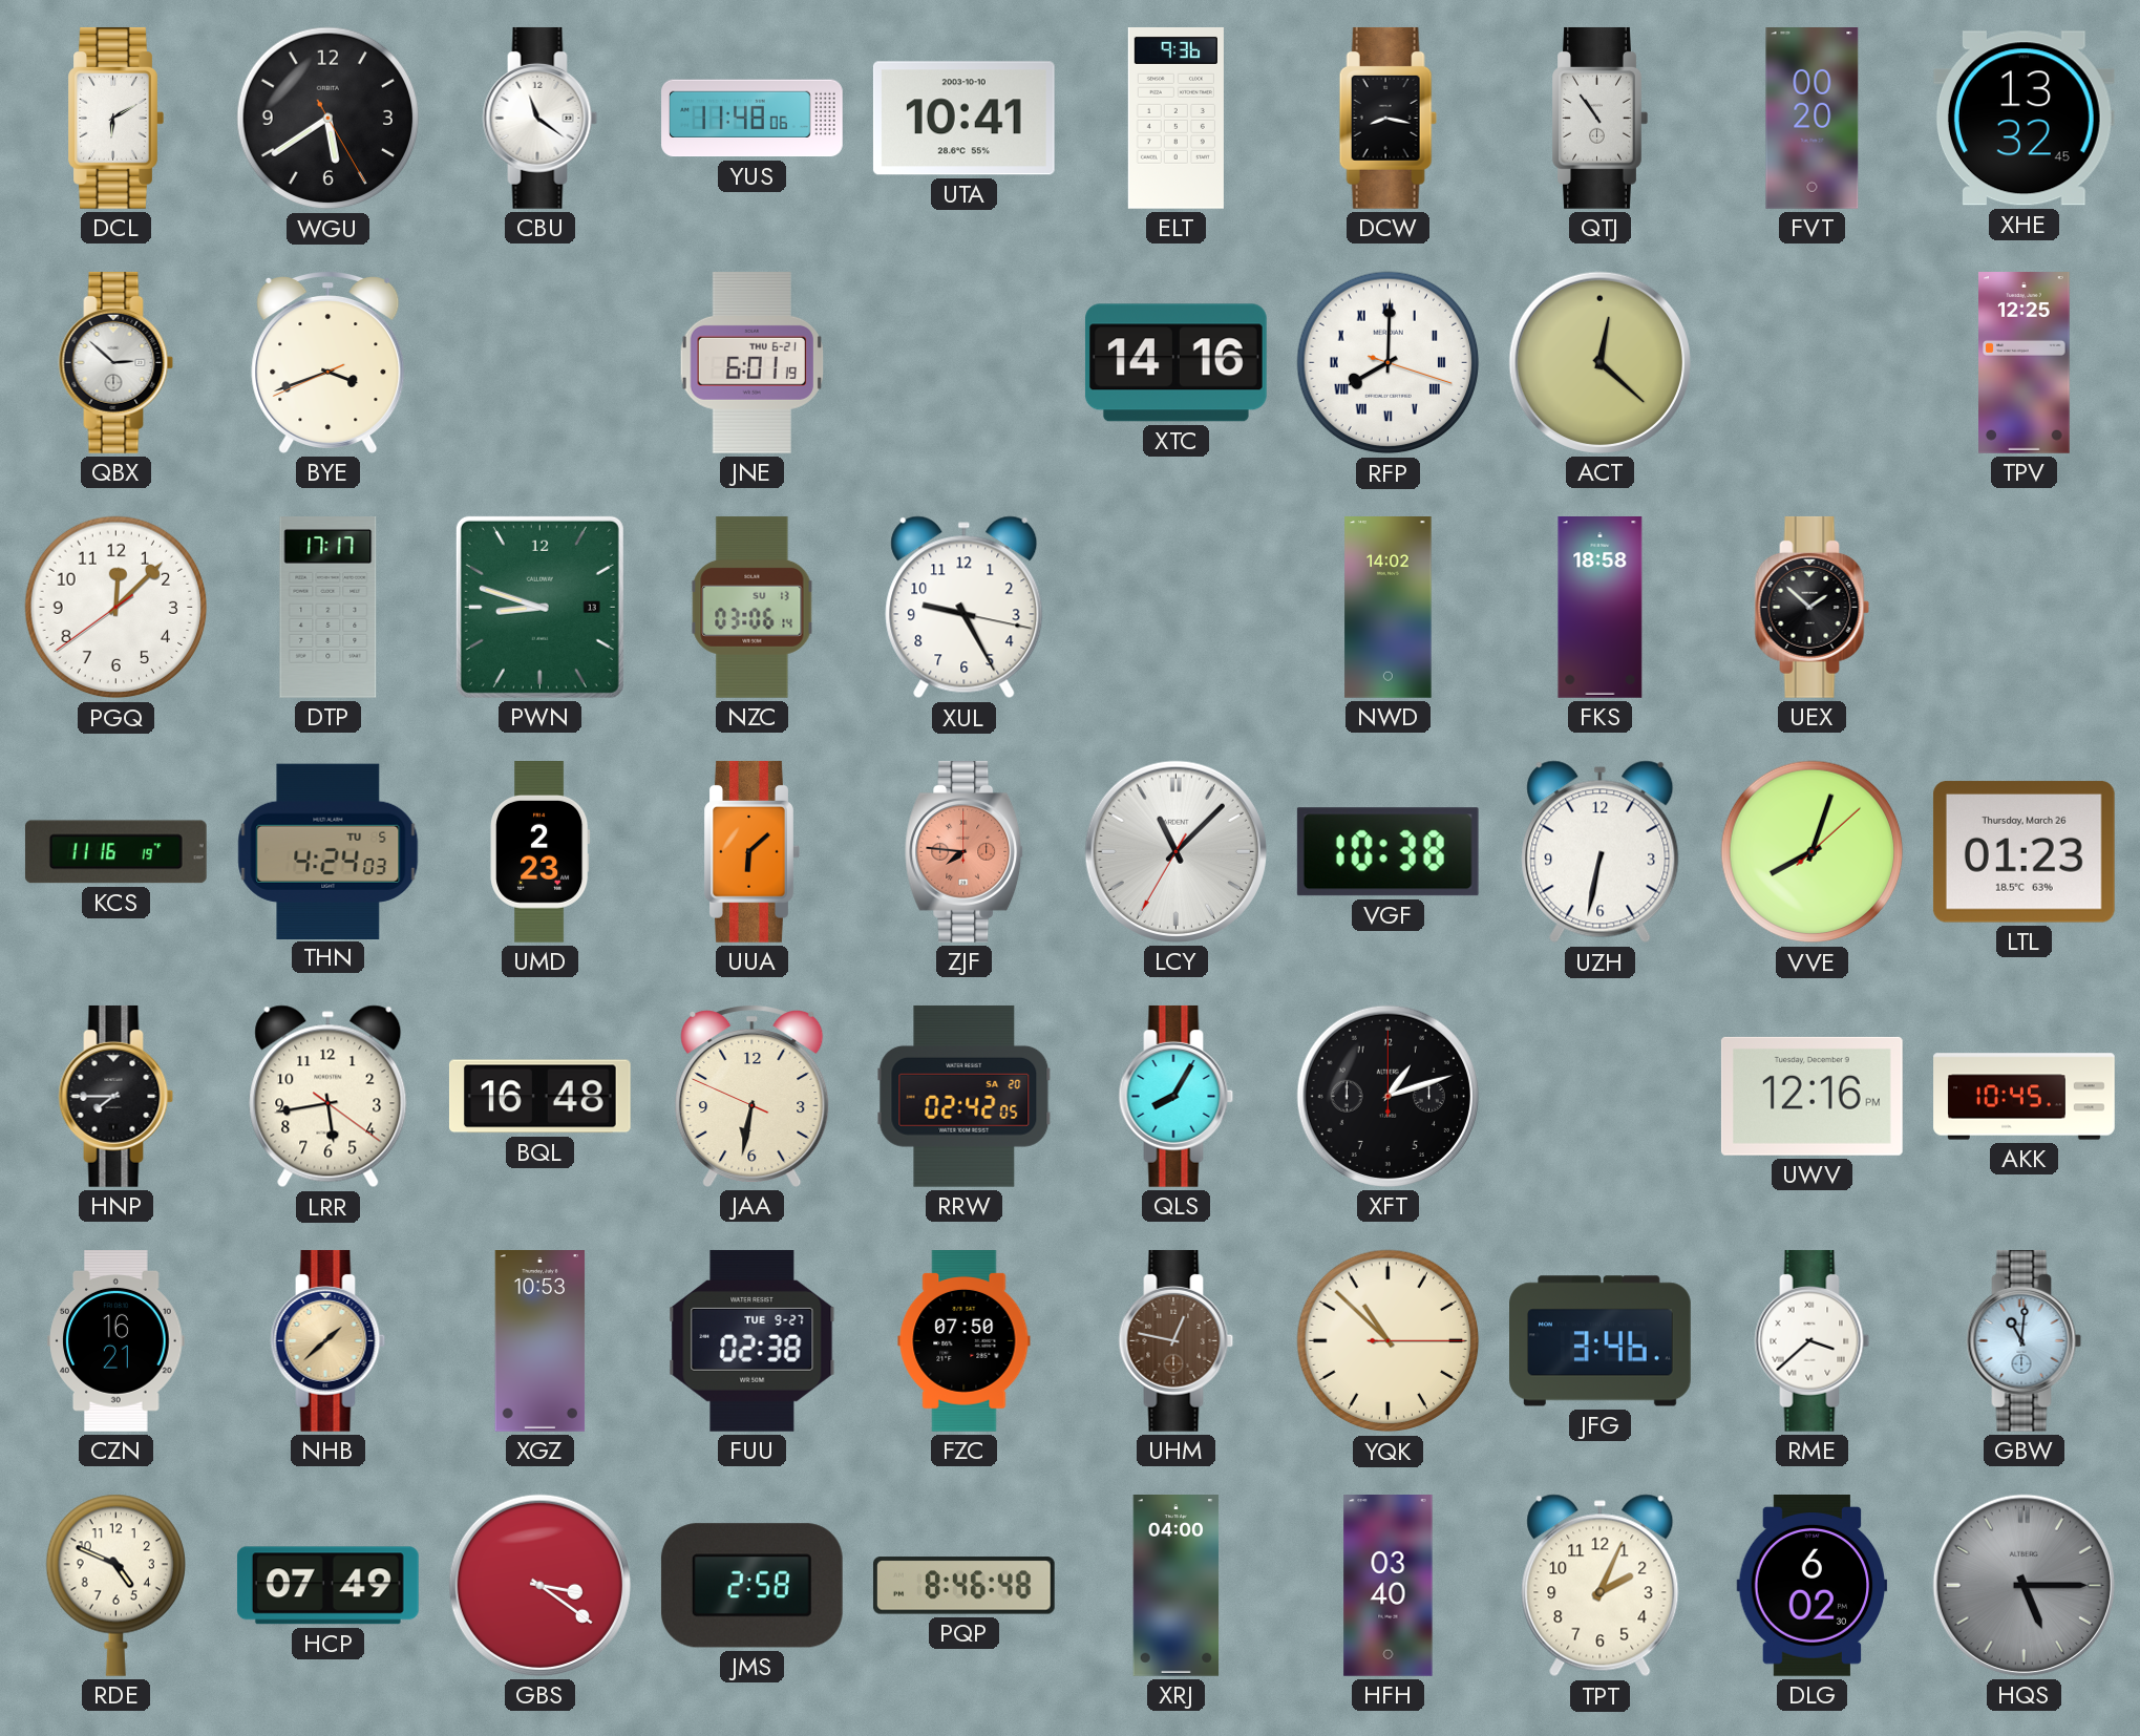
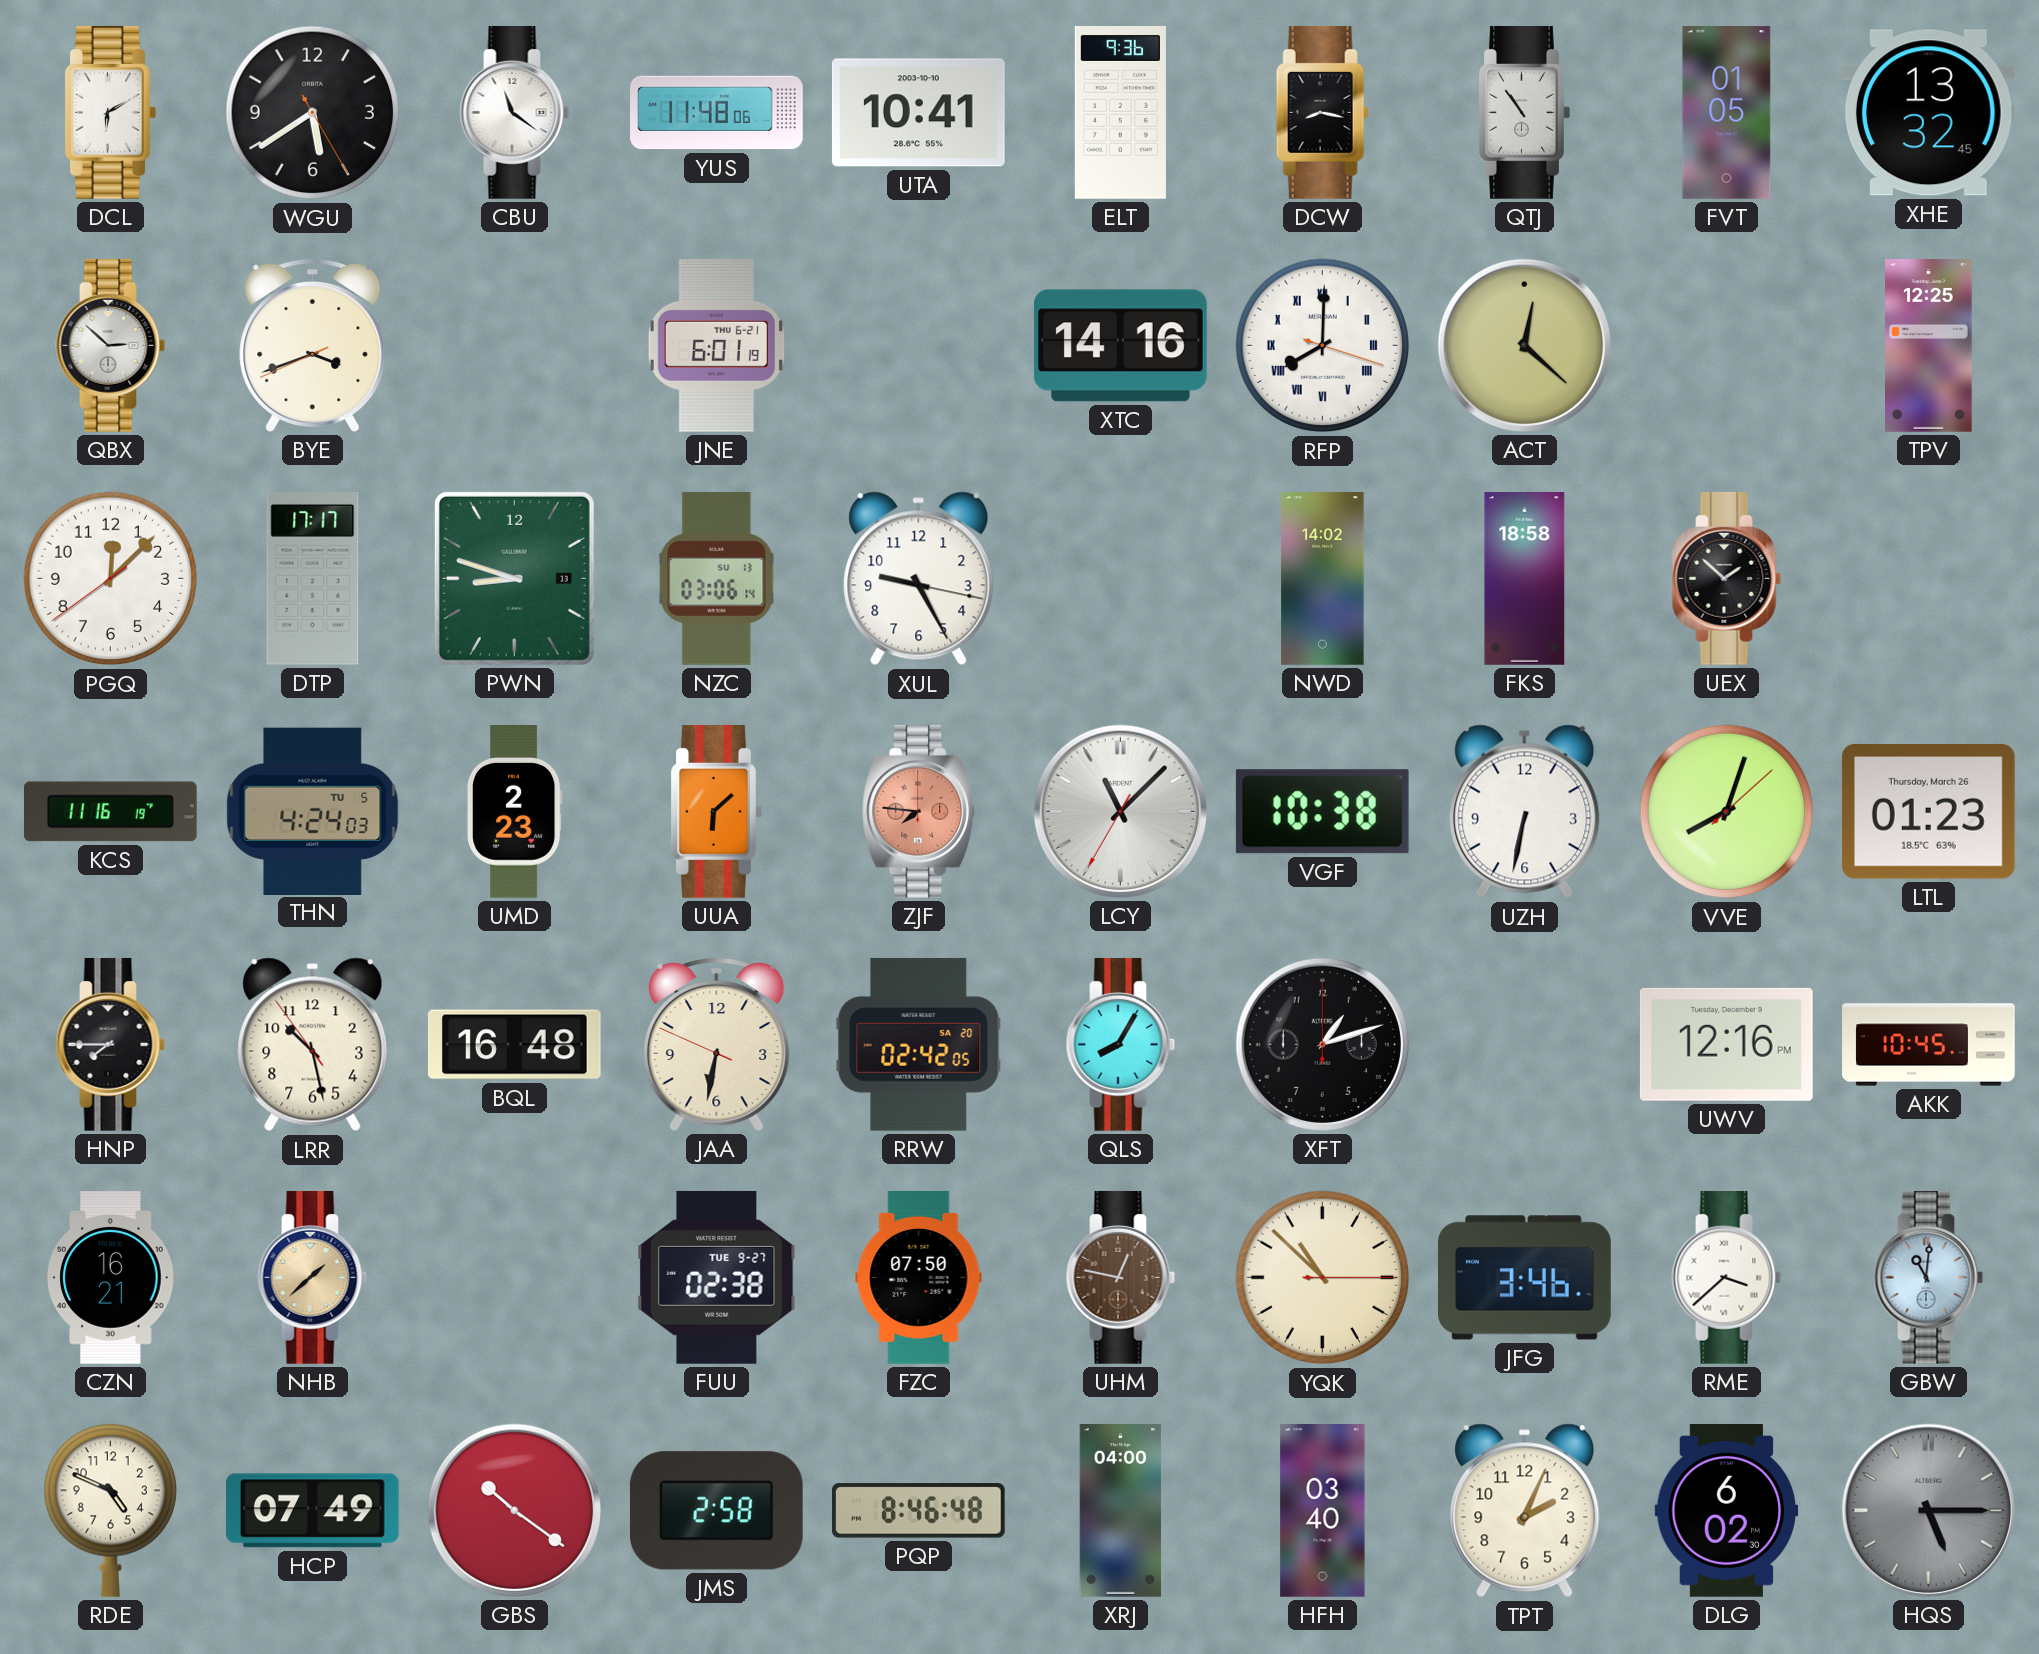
FVT: 00:20 -> 01:05 (1727, 113)
LRR: 5:43 -> 10:27 (313, 1045)
XGZ: 10:53 -> none (541, 1341)
GBS: 3:21 -> 10:21 (514, 1510)
